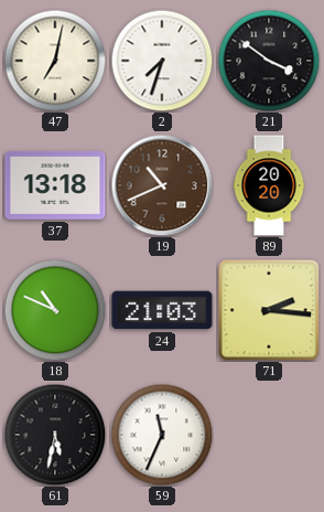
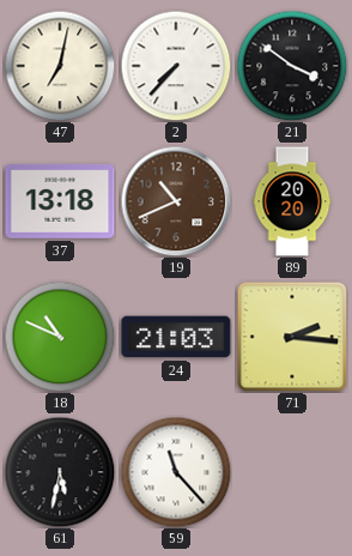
2: 7:33 -> 7:37 (176, 66)
59: 11:34 -> 11:23 (176, 472)
